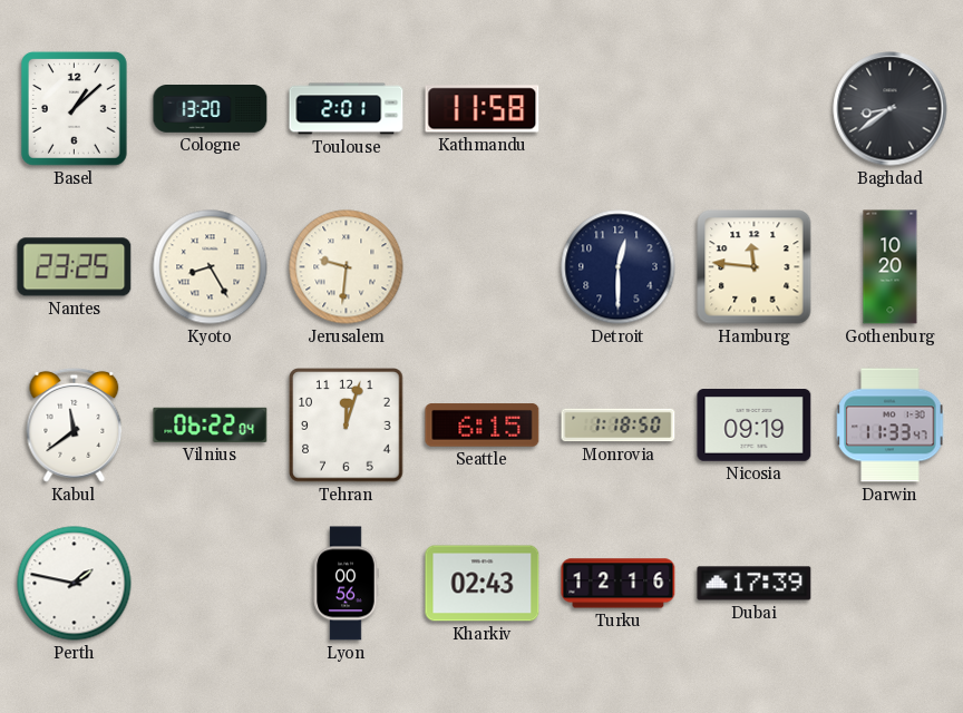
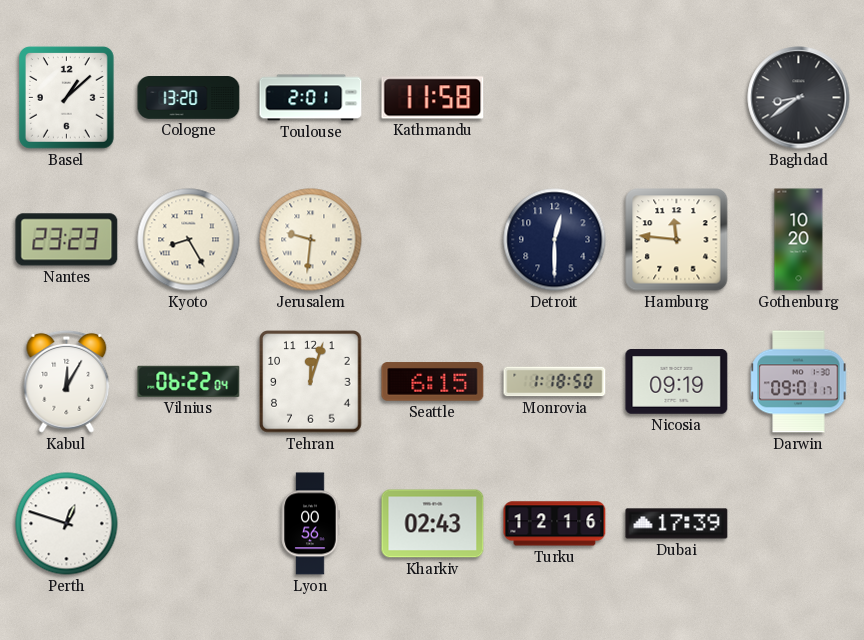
Nantes: 23:25 -> 23:23 (67, 240)
Kabul: 11:39 -> 12:05 (67, 381)
Darwin: 11:33 -> 09:01 (799, 382)
Perth: 1:47 -> 12:48 (67, 524)
